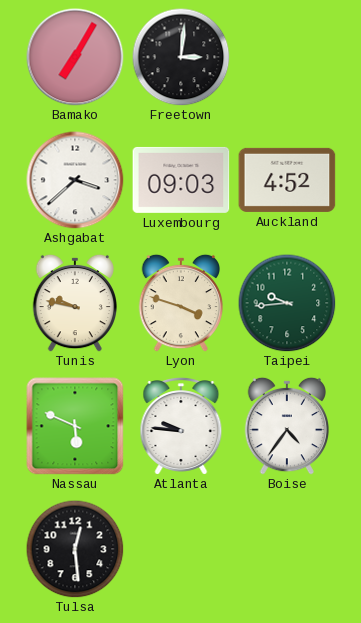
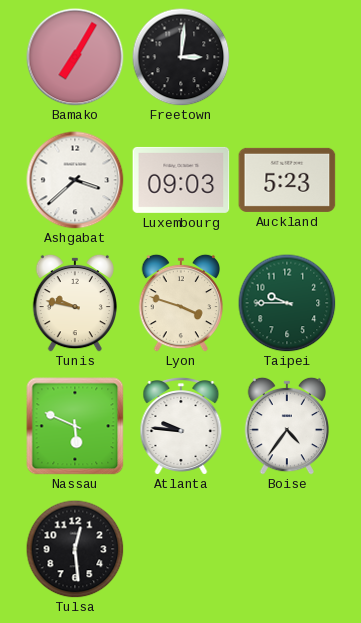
Auckland: 4:52 -> 5:23 (287, 180)
Taipei: 9:44 -> 9:45 (287, 303)
